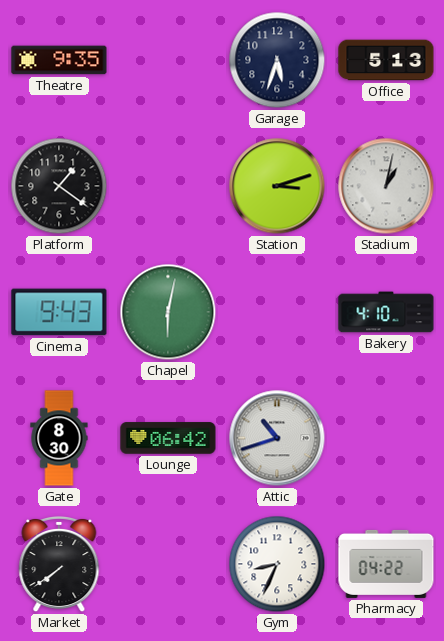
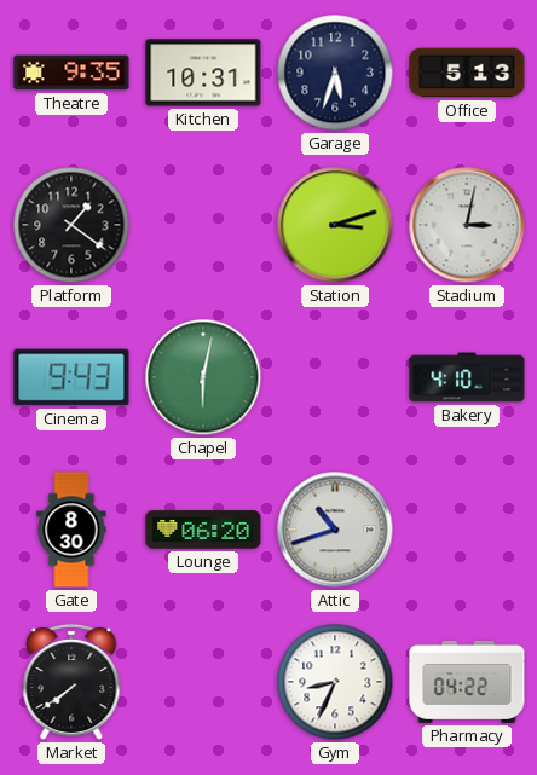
Kitchen: none -> 10:31 (203, 73)
Stadium: 1:02 -> 3:02 (467, 225)
Lounge: 06:42 -> 06:20 (203, 530)
